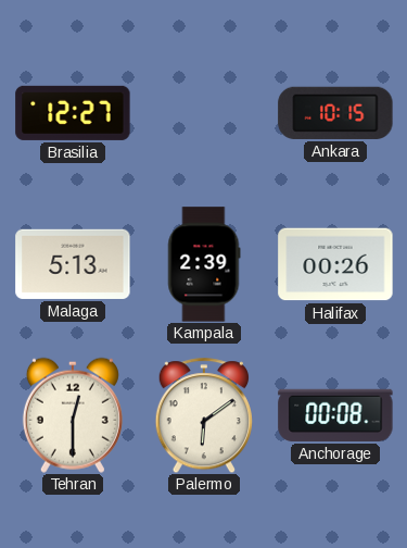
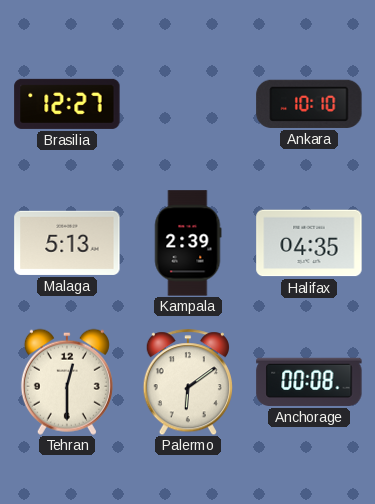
Ankara: 10:15 -> 10:10 (309, 104)
Halifax: 00:26 -> 04:35 (309, 243)
